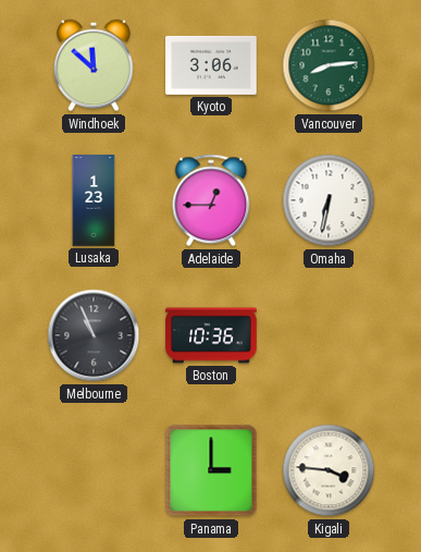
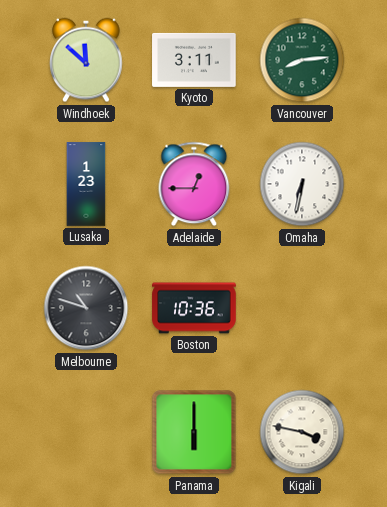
Kyoto: 3:06 -> 3:11 (194, 60)
Melbourne: 10:56 -> 10:48 (86, 308)
Panama: 3:00 -> 6:00 (194, 432)
Kigali: 3:46 -> 3:47 (302, 432)
